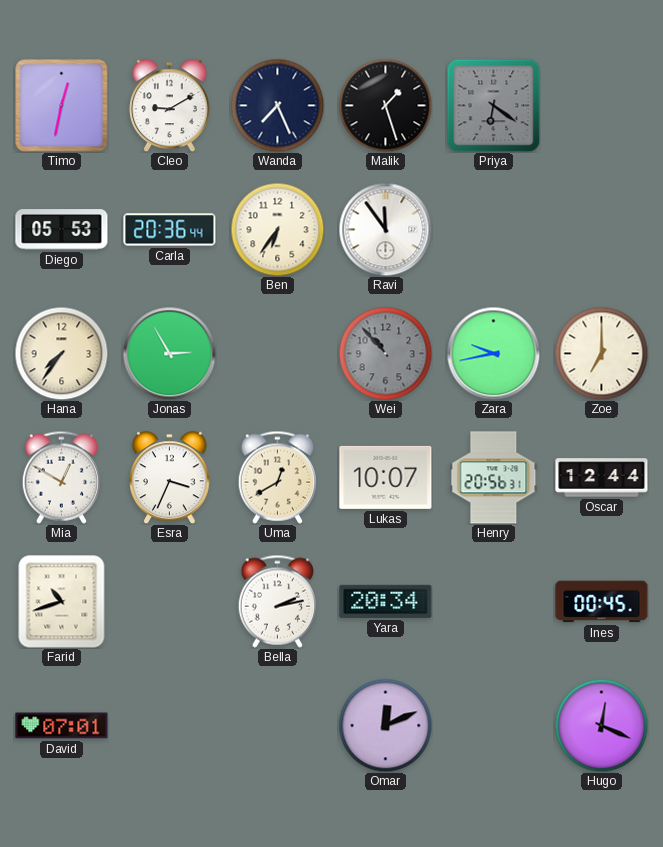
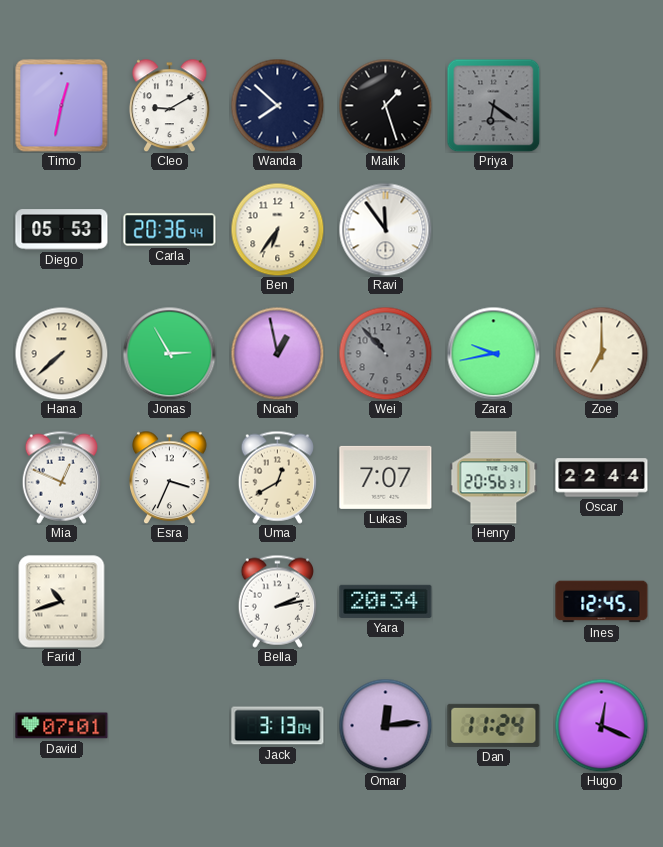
Wanda: 7:26 -> 7:52 (277, 105)
Hana: 7:36 -> 7:38 (61, 353)
Noah: none -> 12:58 (277, 353)
Mia: 12:50 -> 12:49 (61, 477)
Lukas: 10:07 -> 7:07 (386, 477)
Oscar: 12:44 -> 22:44 (602, 478)
Ines: 00:45 -> 12:45 (602, 602)
Jack: none -> 3:13 (278, 726)
Omar: 12:11 -> 12:14 (385, 725)
Dan: none -> 11:24 (494, 725)
